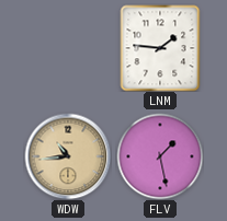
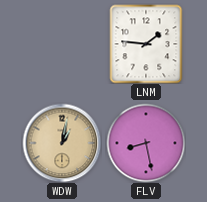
WDW: 10:44 -> 1:02 (62, 143)
FLV: 1:28 -> 8:28 (146, 143)
